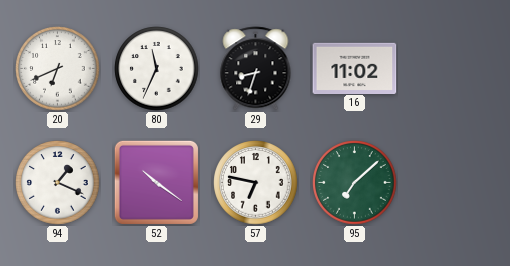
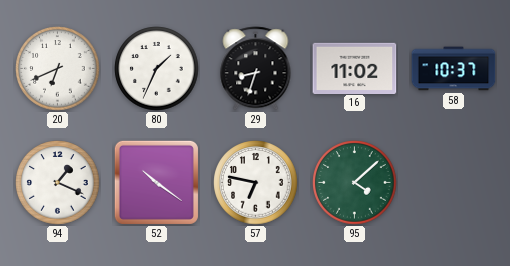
80: 11:34 -> 1:34 (157, 69)
58: none -> 10:37 (454, 69)
95: 7:08 -> 4:08 (355, 183)
